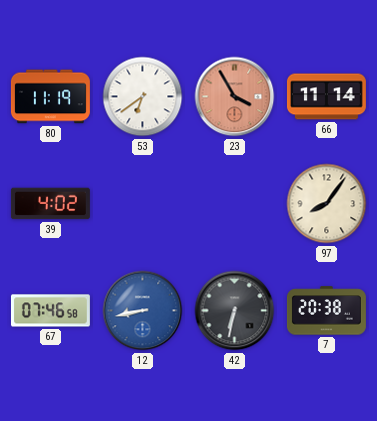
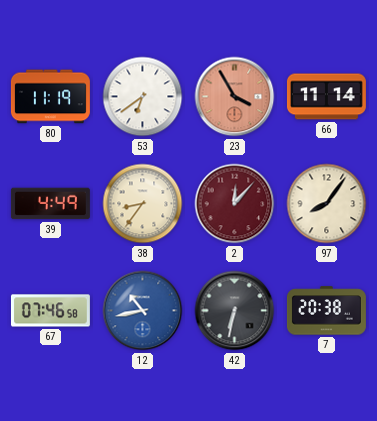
39: 4:02 -> 4:49 (50, 204)
38: none -> 8:36 (143, 204)
2: none -> 12:07 (235, 204)
12: 8:43 -> 10:43 (143, 311)
